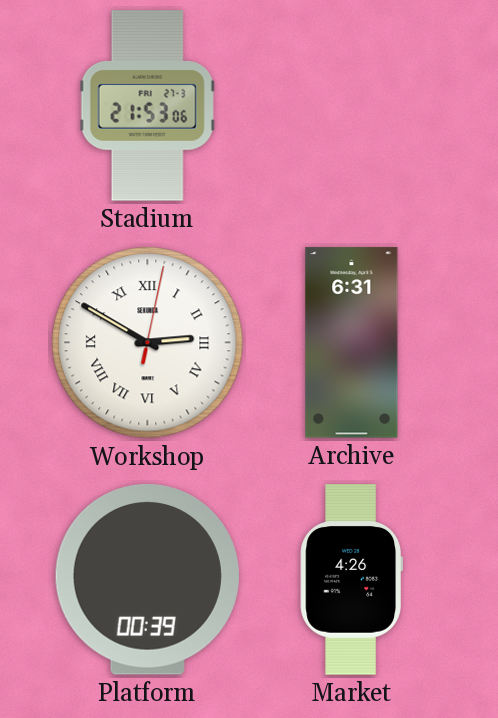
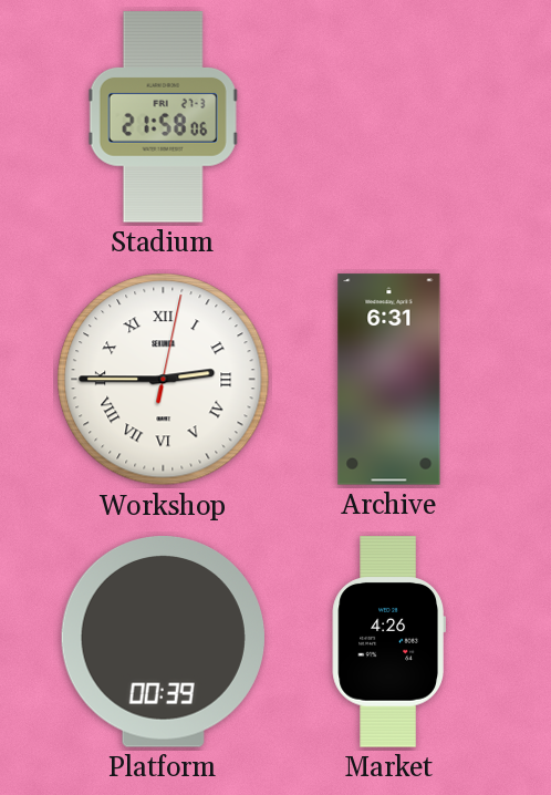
Stadium: 21:53 -> 21:58 (163, 117)
Workshop: 2:50 -> 2:45 (164, 380)
